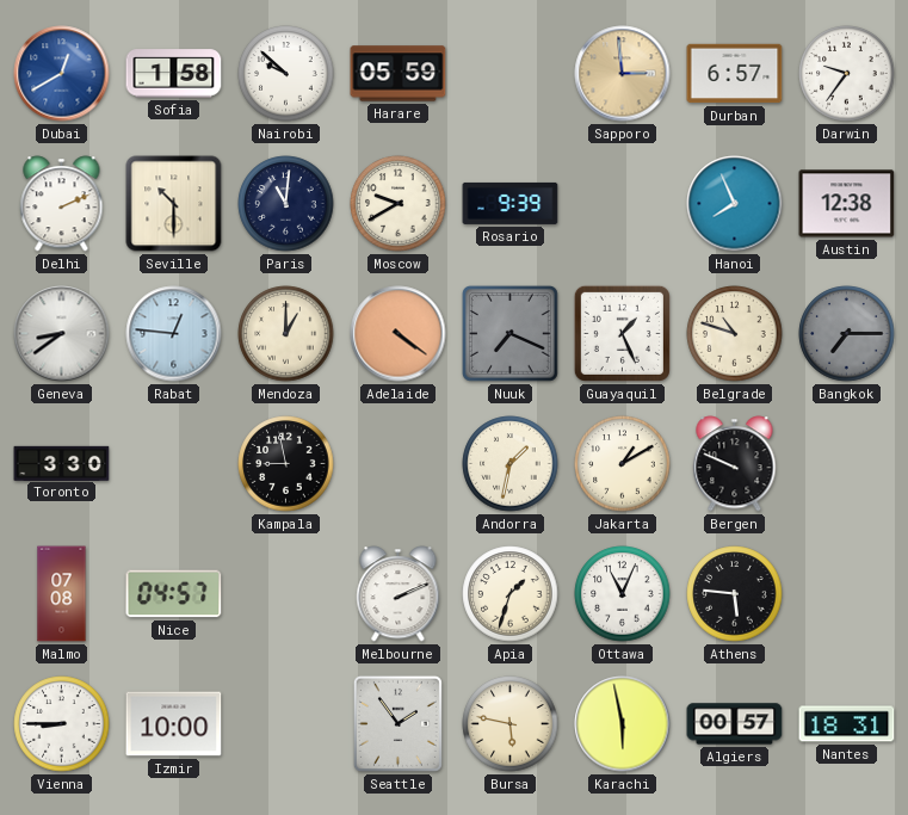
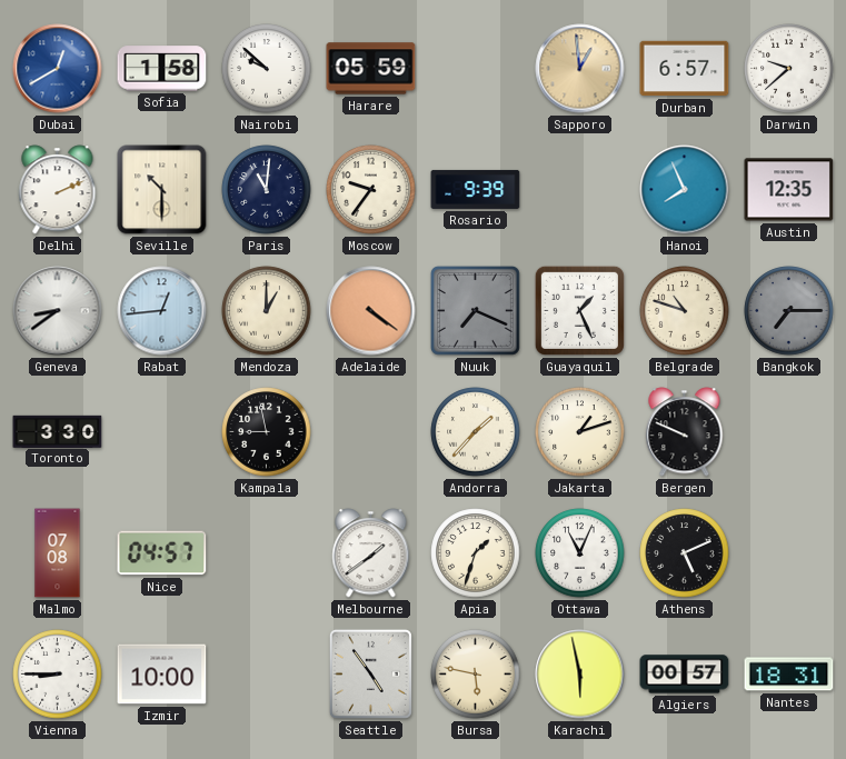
Sapporo: 2:59 -> 12:59 (580, 69)
Darwin: 9:36 -> 9:38 (789, 69)
Moscow: 9:40 -> 9:36 (371, 190)
Austin: 12:38 -> 12:35 (789, 190)
Rabat: 12:46 -> 12:44 (162, 311)
Andorra: 1:32 -> 1:37 (476, 432)
Jakarta: 1:10 -> 1:12 (580, 432)
Melbourne: 2:11 -> 1:39 (371, 553)
Athens: 5:46 -> 5:11 (685, 553)
Seattle: 1:54 -> 4:54 (370, 673)
